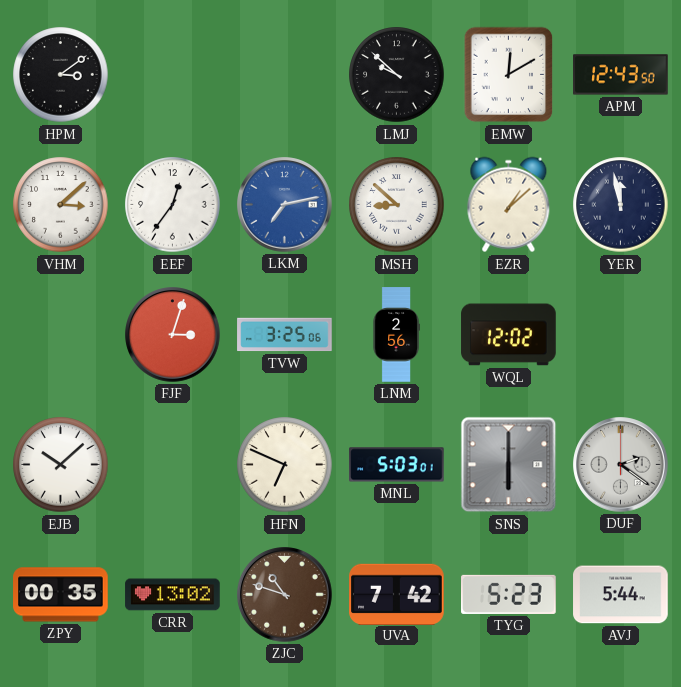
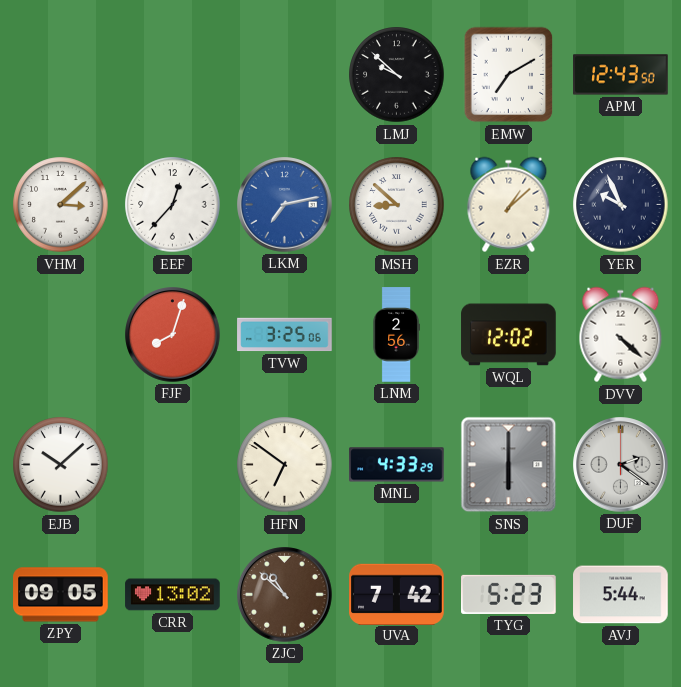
HPM: 3:09 -> none (61, 75)
EMW: 12:10 -> 7:10 (509, 75)
EEF: 12:36 -> 12:37 (173, 205)
YER: 11:58 -> 9:56 (621, 205)
FJF: 3:03 -> 8:03 (173, 335)
DVV: none -> 4:22 (621, 335)
HFN: 6:49 -> 6:51 (285, 465)
MNL: 5:03 -> 4:33 (397, 465)
ZPY: 00:35 -> 09:05 (61, 595)
ZJC: 10:48 -> 10:52 (285, 595)
